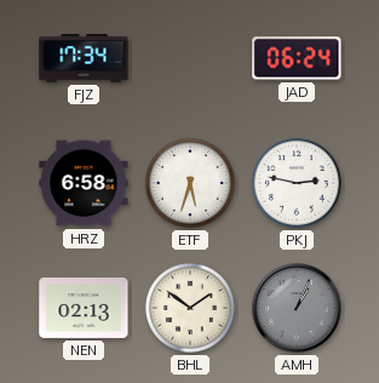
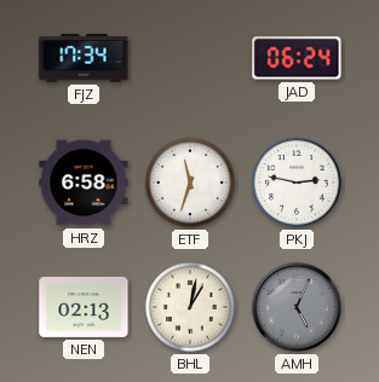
ETF: 5:33 -> 11:33 (190, 183)
BHL: 1:51 -> 1:02 (190, 307)
AMH: 1:04 -> 5:04 (297, 307)
